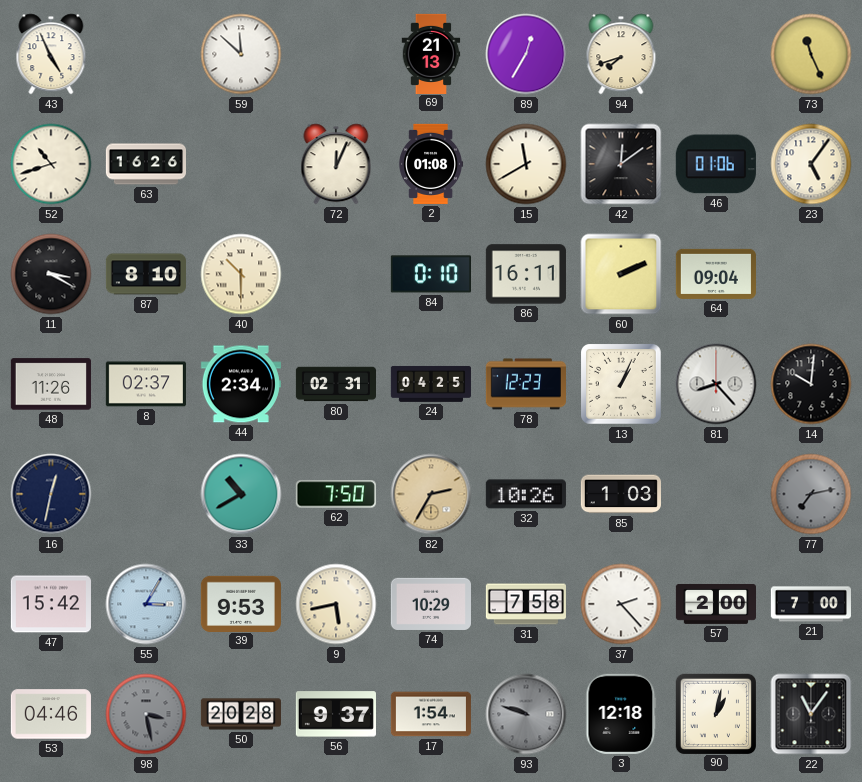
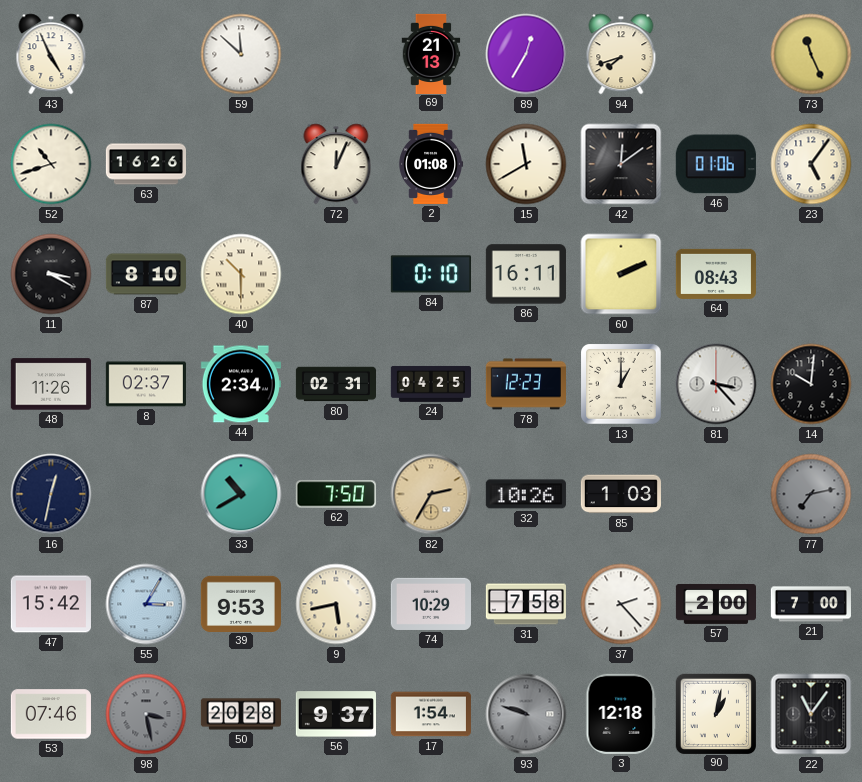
64: 09:04 -> 08:43 (716, 274)
13: 1:04 -> 1:00 (622, 385)
81: 8:23 -> 3:23 (716, 384)
53: 04:46 -> 07:46 (51, 714)
